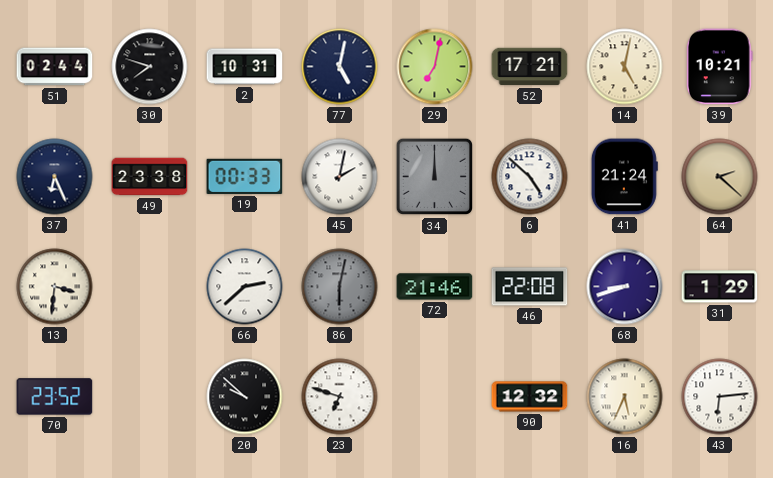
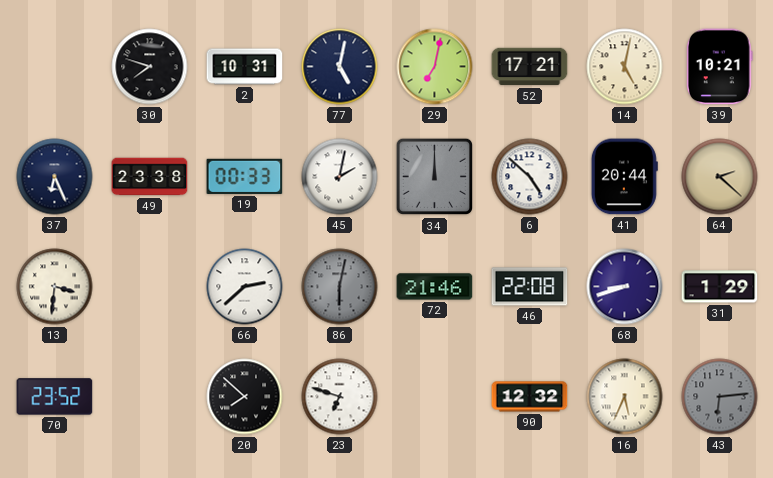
51: 02:44 -> none (55, 67)
41: 21:24 -> 20:44 (624, 177)
20: 9:52 -> 7:52 (245, 397)
43 dial: white -> grey (720, 397)
